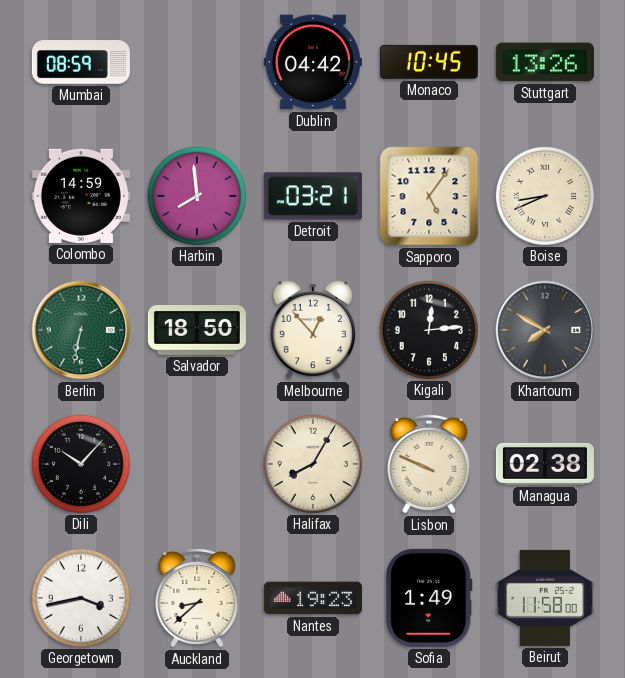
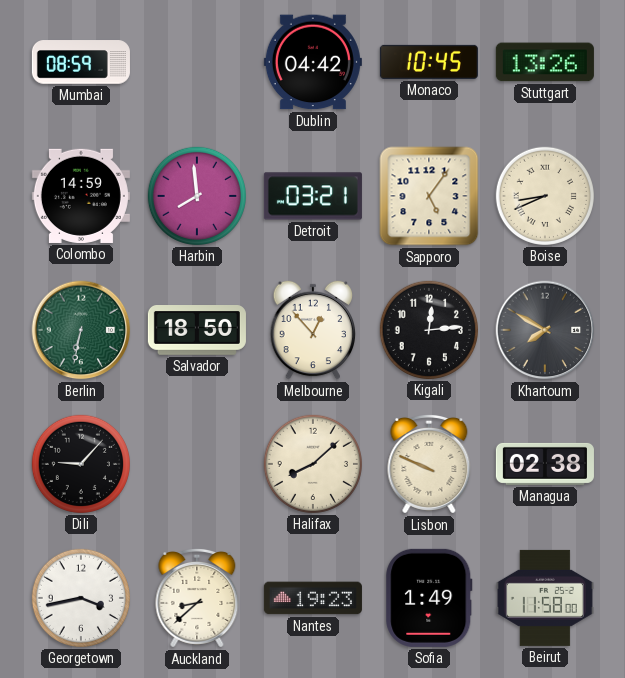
Dili: 10:07 -> 9:07 (81, 464)
Halifax: 8:05 -> 8:08 (313, 464)
